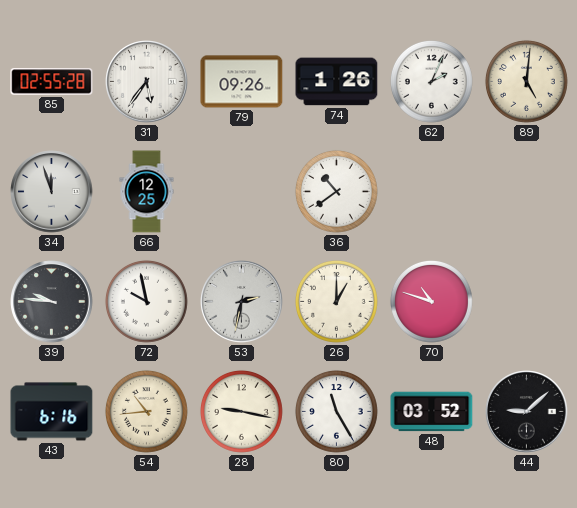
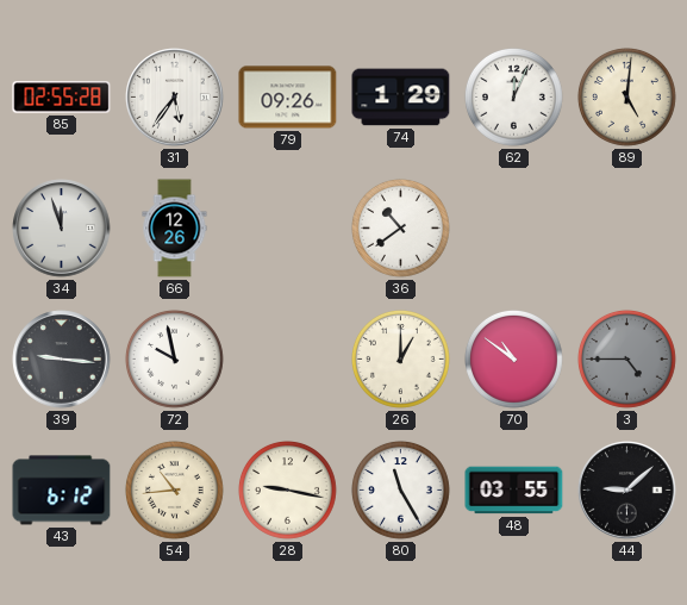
74: 1:26 -> 1:29 (401, 98)
62: 2:04 -> 12:04 (513, 96)
66: 12:25 -> 12:26 (175, 229)
39: 9:46 -> 9:16 (62, 360)
53: 2:32 -> none (242, 302)
70: 10:48 -> 10:51 (513, 358)
3: none -> 4:45 (626, 358)
43: 6:16 -> 6:12 (62, 491)
48: 03:52 -> 03:55 (514, 491)
